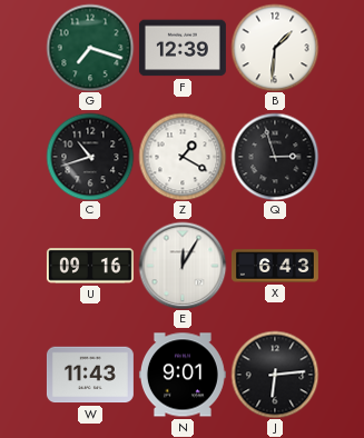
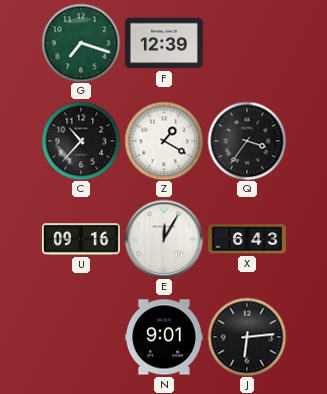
B: 1:31 -> none (275, 48)
C: 10:42 -> 10:37 (81, 141)
Q: 2:57 -> 3:36 (247, 141)
W: 11:43 -> none (90, 375)
